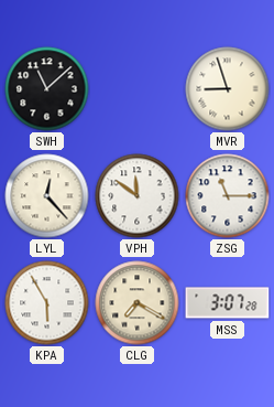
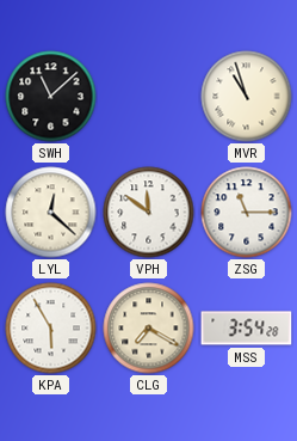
MVR: 8:57 -> 10:57 (247, 97)
LYL: 12:23 -> 12:22 (51, 213)
MSS: 3:07 -> 3:54 (247, 329)
